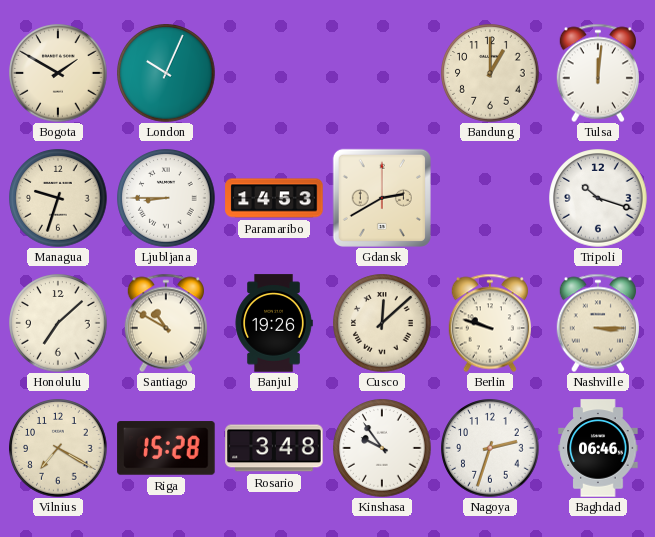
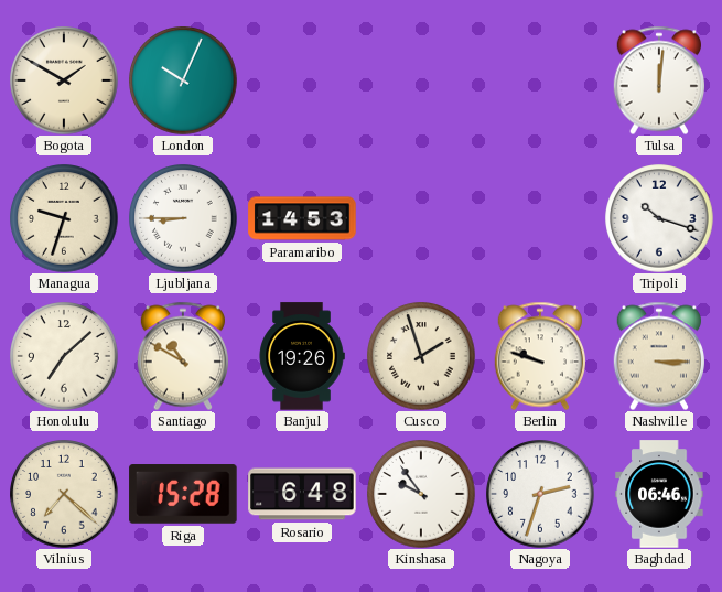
Bandung: 1:00 -> none (490, 73)
Gdansk: 2:40 -> none (382, 198)
Cusco: 12:08 -> 1:57 (421, 356)
Vilnius: 7:20 -> 7:22 (64, 494)
Rosario: 3:48 -> 6:48 (302, 494)
